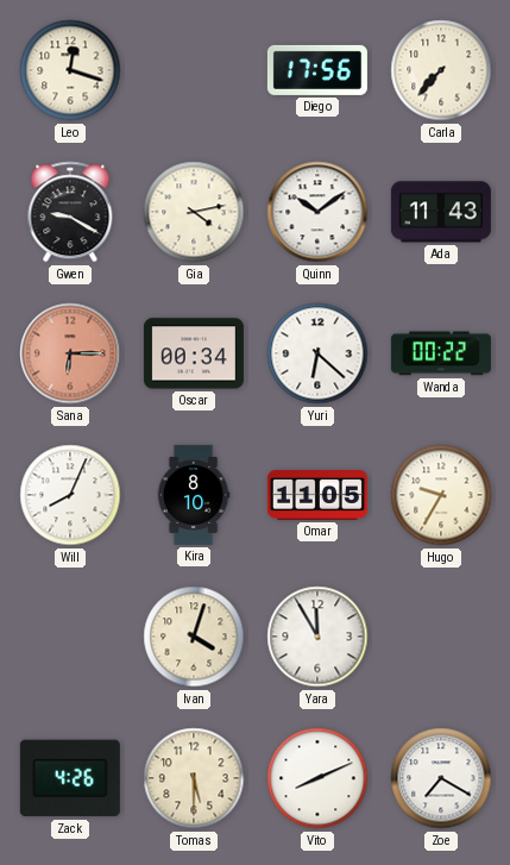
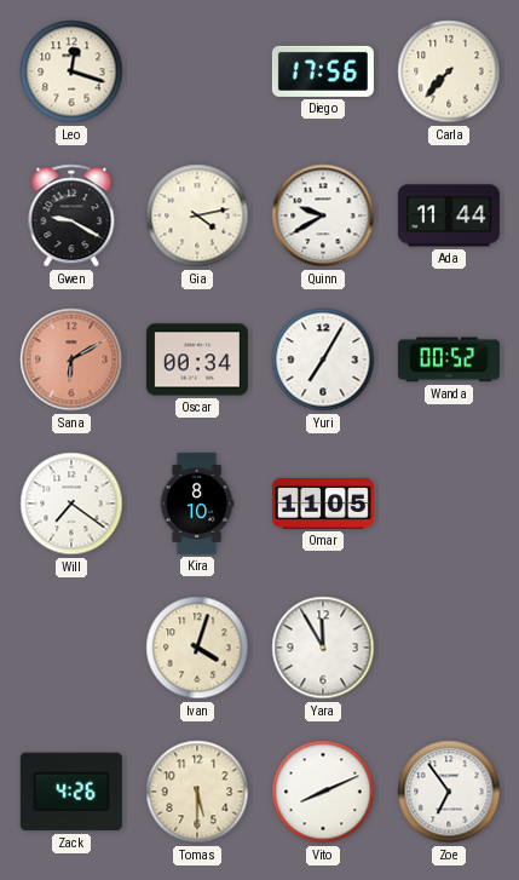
Quinn: 10:09 -> 9:40 (323, 215)
Ada: 11:43 -> 11:44 (449, 215)
Sana: 6:15 -> 6:10 (71, 360)
Yuri: 6:22 -> 7:05 (323, 360)
Wanda: 00:22 -> 00:52 (449, 360)
Will: 8:04 -> 7:21 (71, 504)
Hugo: 9:35 -> none (441, 495)
Zoe: 7:20 -> 6:54 (449, 792)
